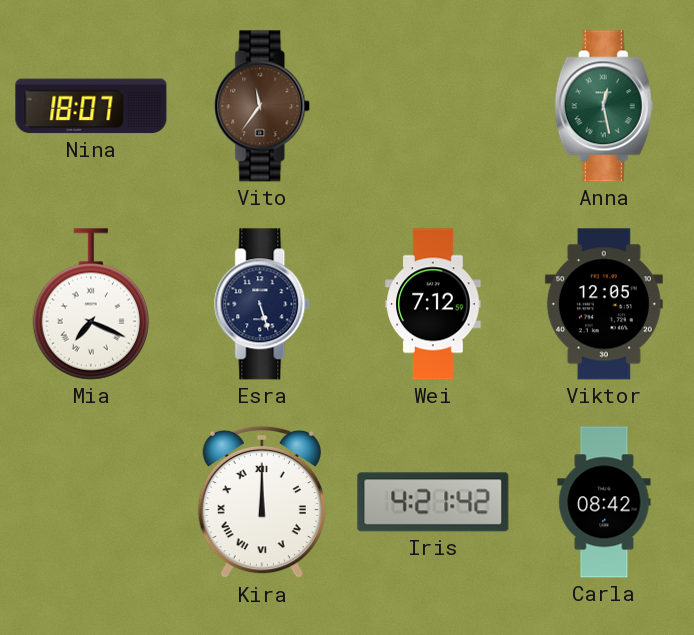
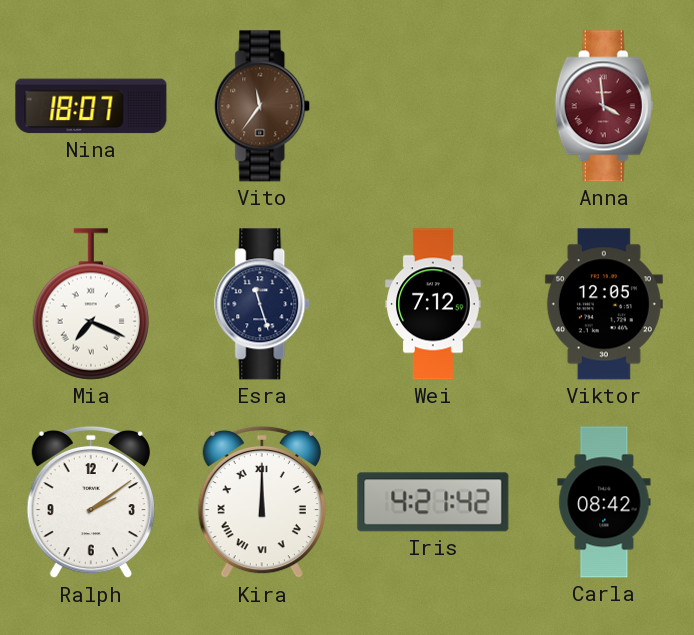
Anna: 12:28 -> 3:59 (604, 106)
Anna dial: green -> burgundy (604, 106)
Esra: 5:27 -> 11:27 (263, 304)
Ralph: none -> 2:09 (91, 502)
